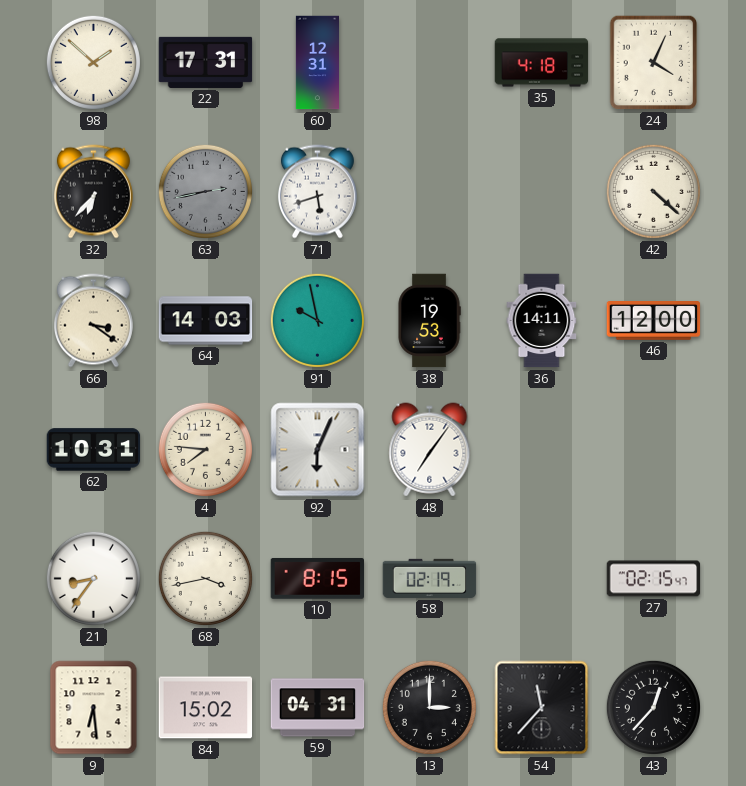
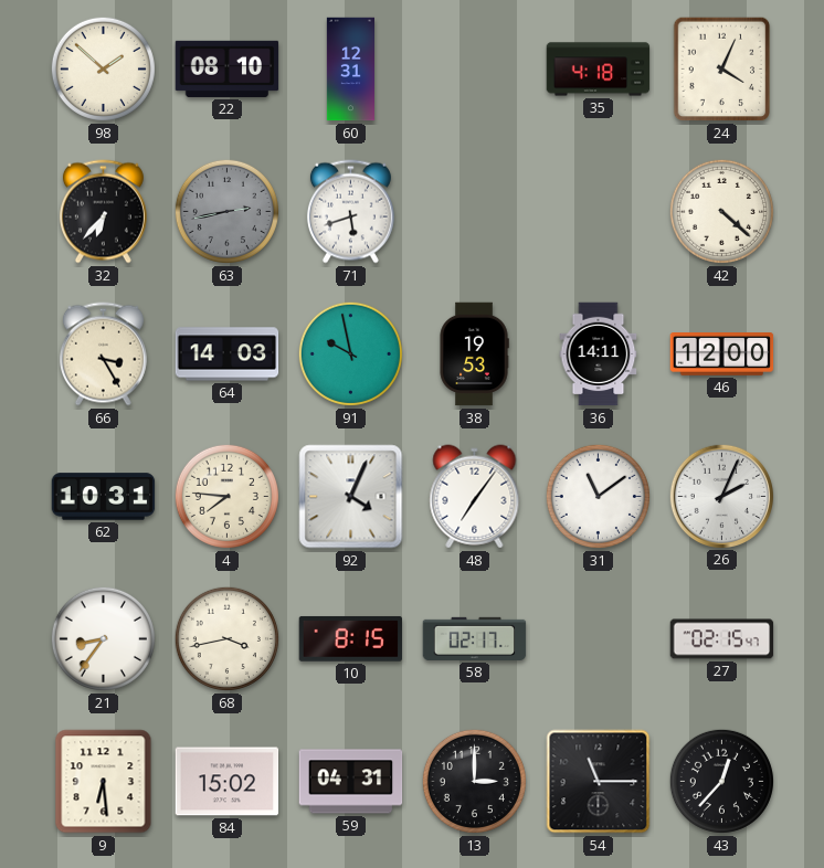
22: 17:31 -> 08:10 (228, 68)
66: 3:21 -> 3:25 (103, 354)
92: 6:04 -> 4:04 (351, 497)
31: none -> 11:09 (598, 496)
26: none -> 2:04 (721, 496)
58: 02:19 -> 02:17 (475, 638)
54: 11:37 -> 11:15 (599, 782)
